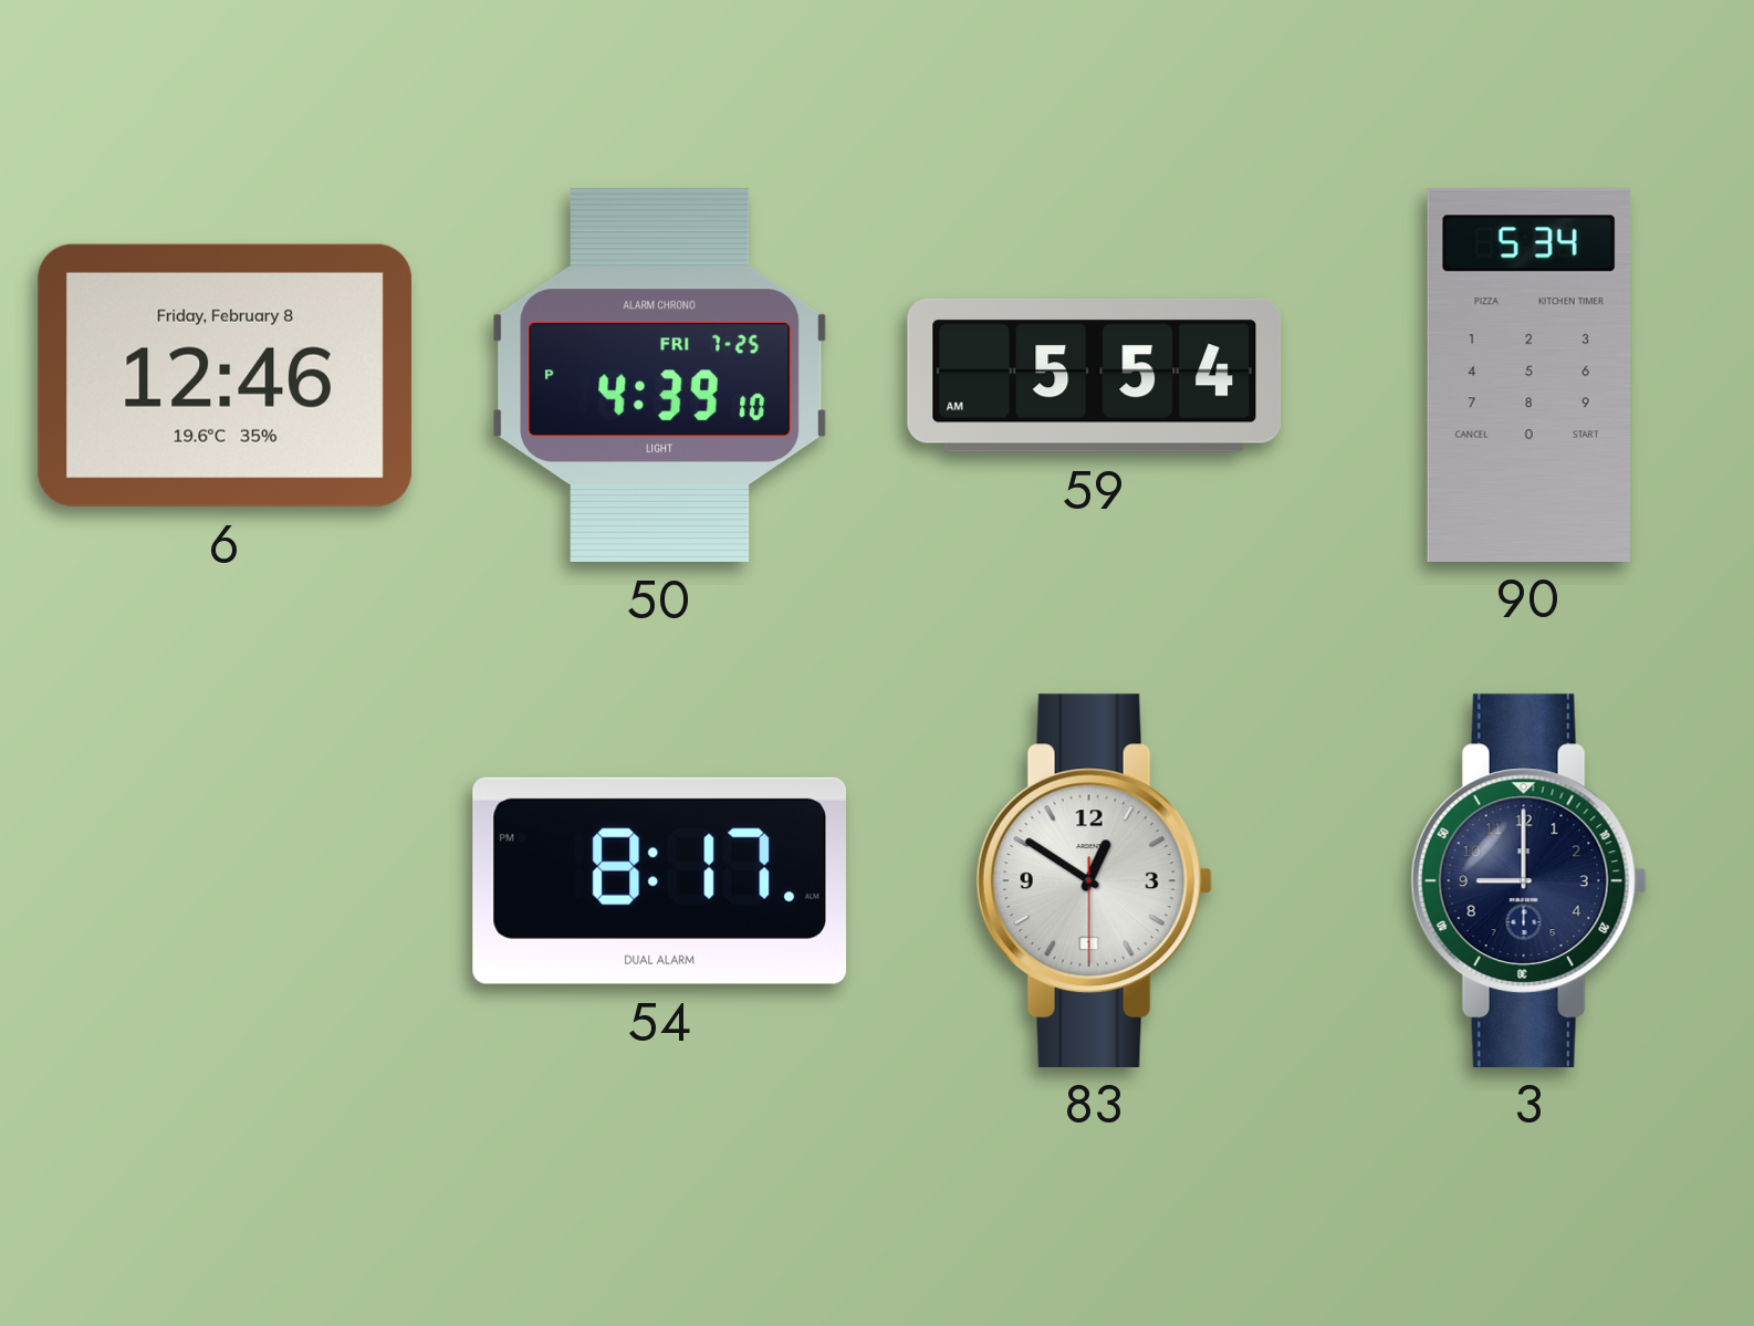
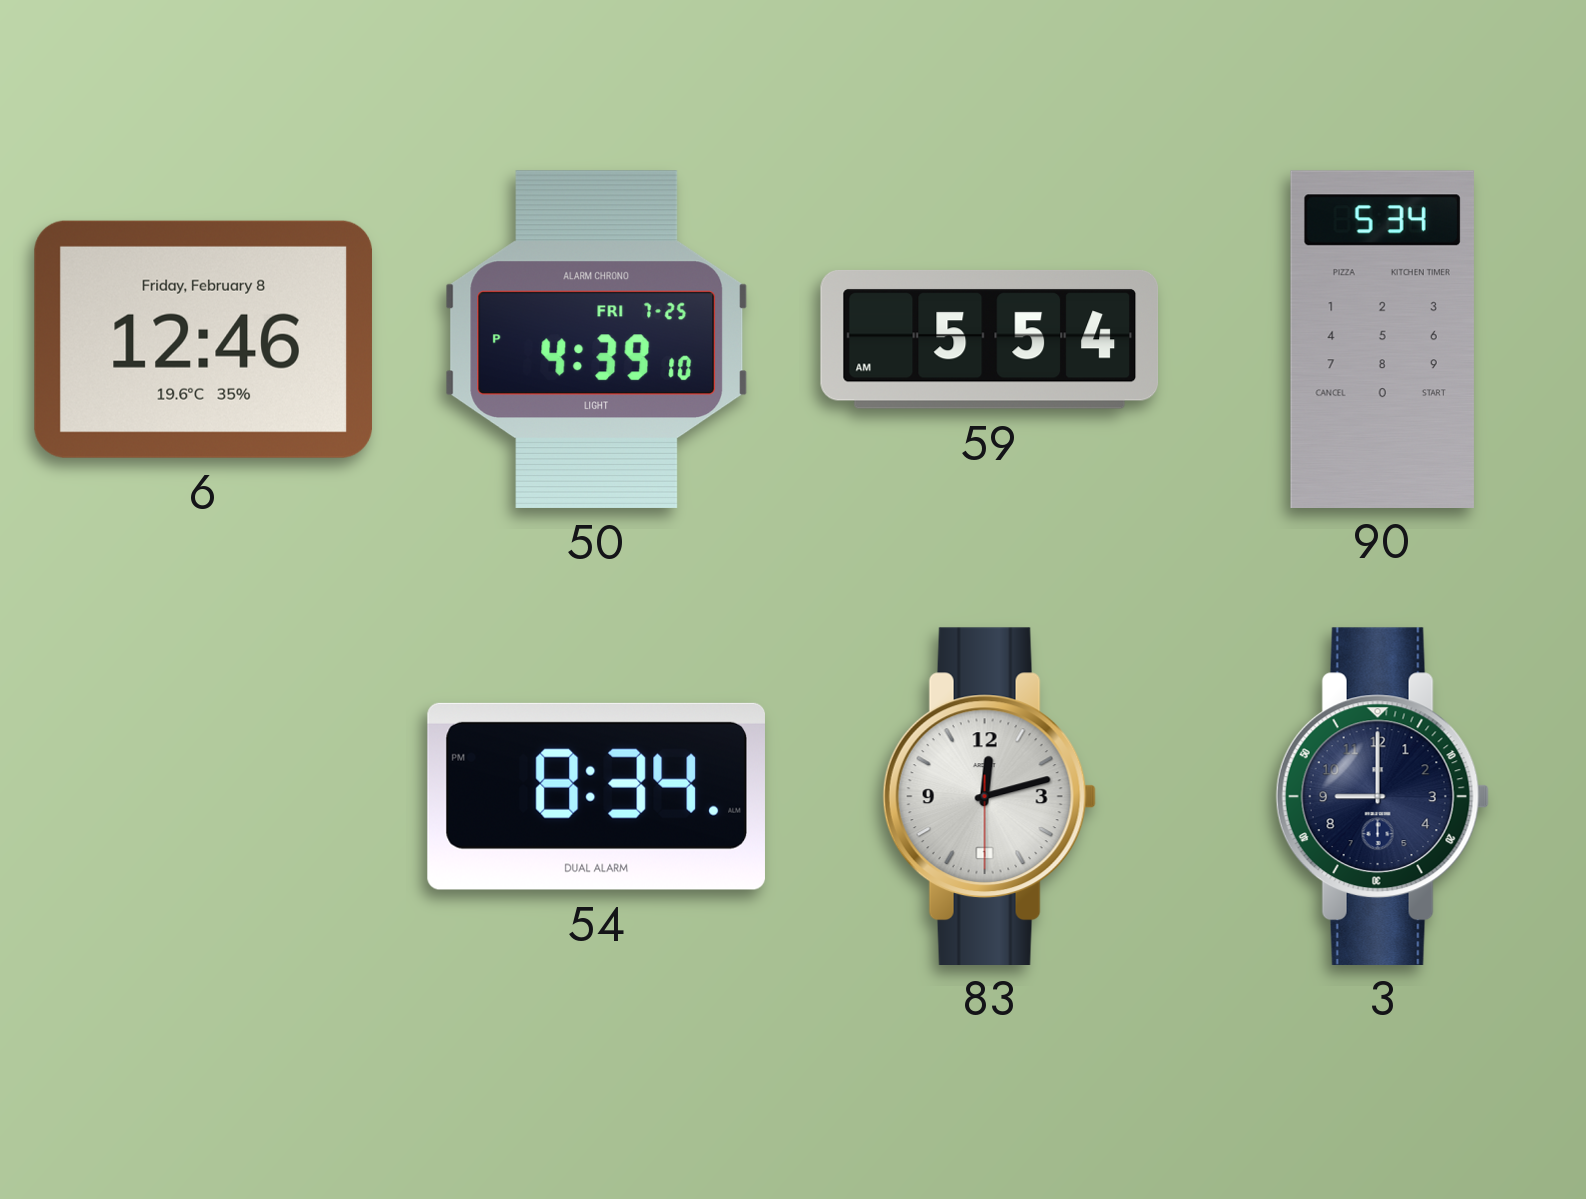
54: 8:17 -> 8:34 (596, 796)
83: 12:50 -> 12:12 (989, 796)
